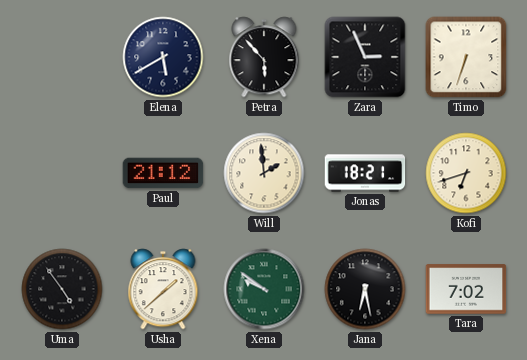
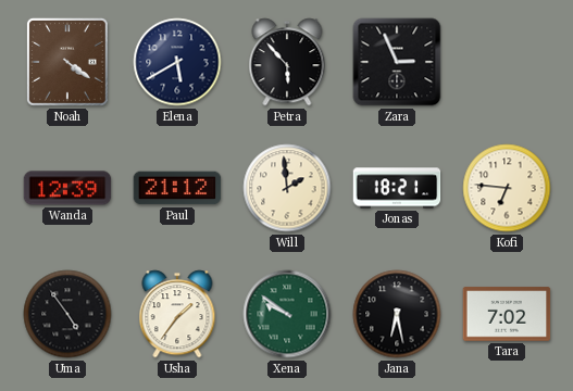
Noah: none -> 4:21 (67, 62)
Timo: 6:33 -> none (466, 57)
Wanda: none -> 12:39 (67, 188)
Kofi: 6:42 -> 6:46 (507, 188)
Usha: 1:38 -> 1:36 (177, 314)
